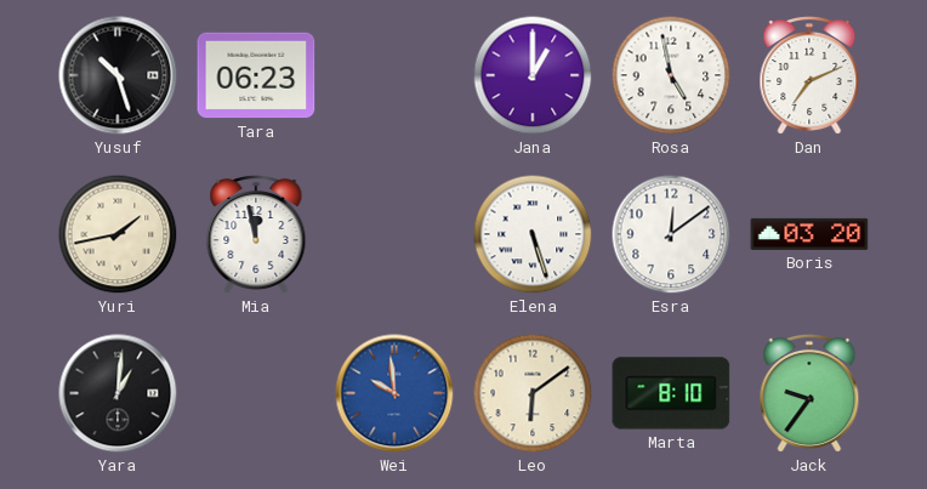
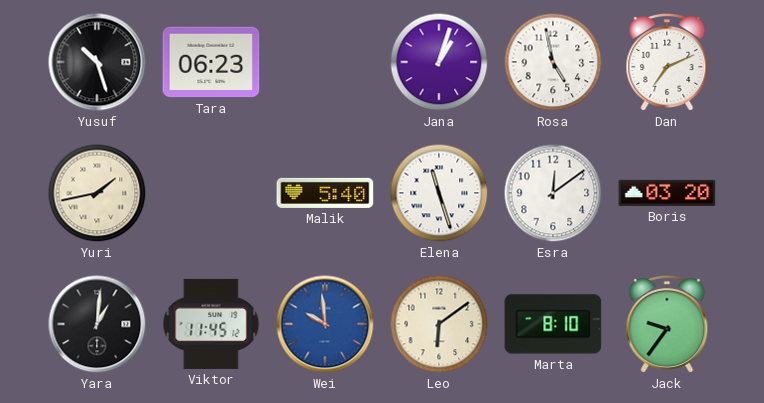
Jana: 1:00 -> 1:03 (439, 62)
Mia: 11:58 -> none (256, 234)
Malik: none -> 5:40 (325, 193)
Elena: 5:27 -> 11:27 (439, 193)
Viktor: none -> 11:45 (211, 324)
